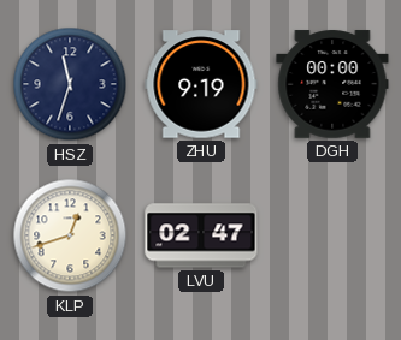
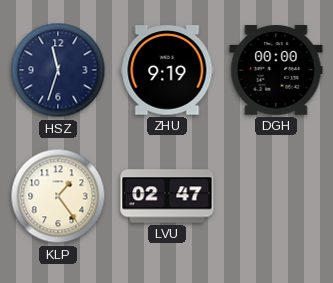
KLP: 12:42 -> 1:24 (58, 196)
